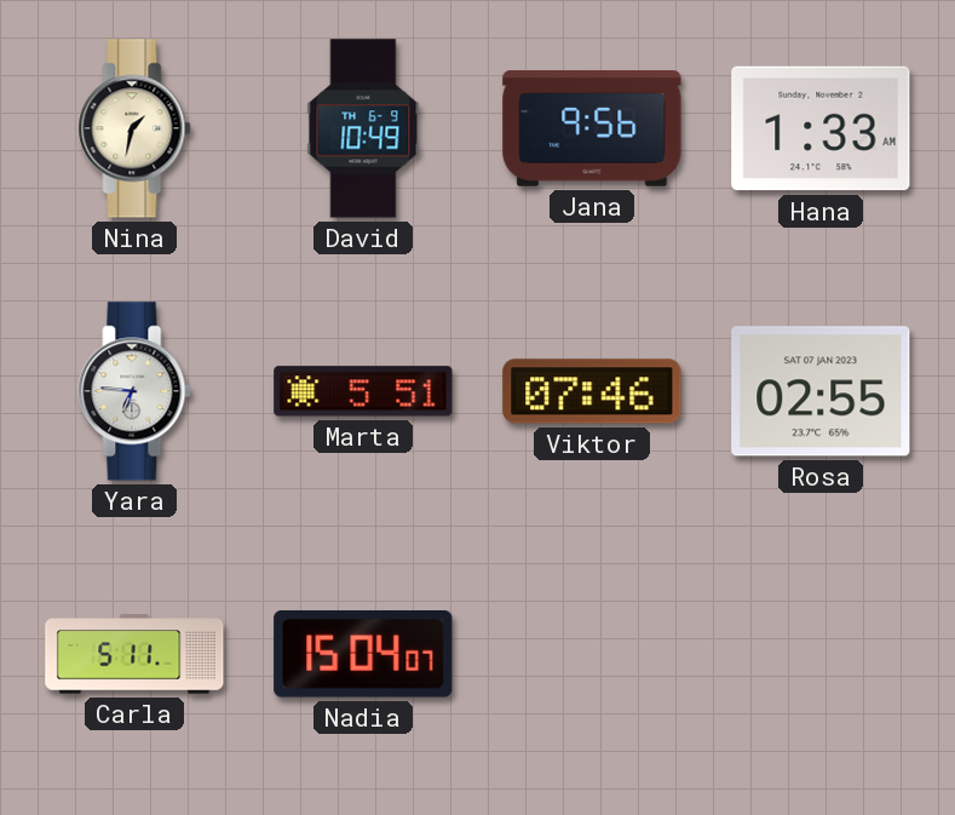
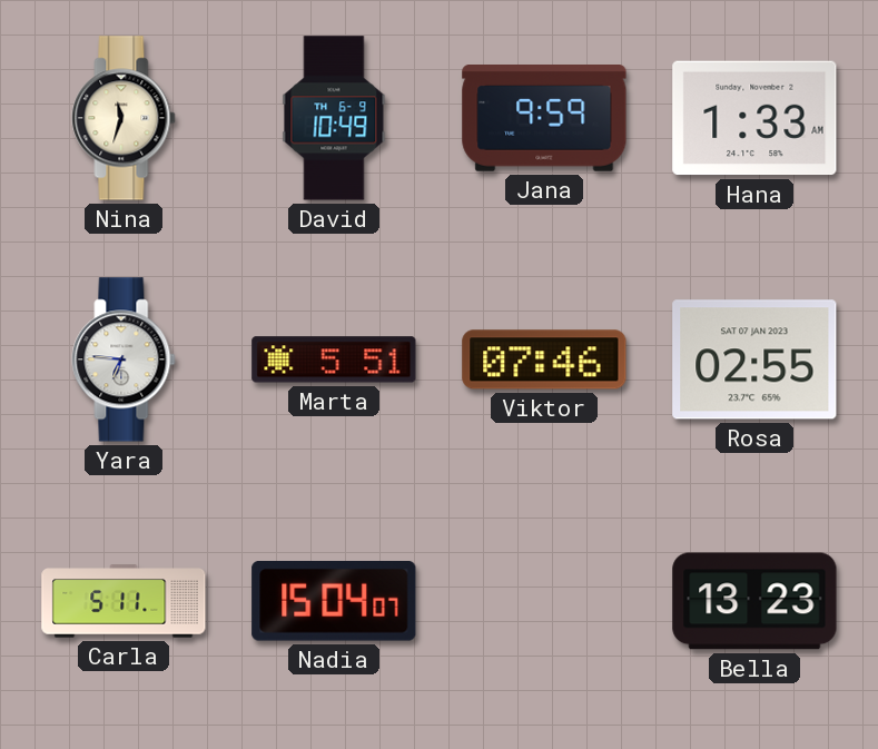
Nina: 1:32 -> 11:33 (124, 118)
Jana: 9:56 -> 9:59 (544, 119)
Bella: none -> 13:23 (754, 601)
